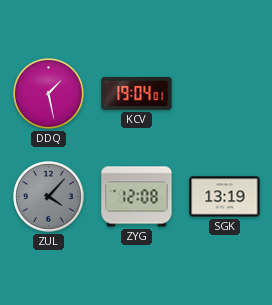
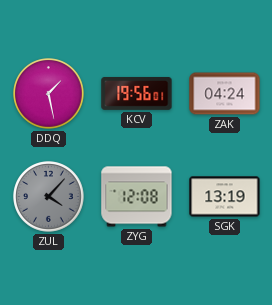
KCV: 19:04 -> 19:56 (137, 93)
ZAK: none -> 04:24 (225, 94)
